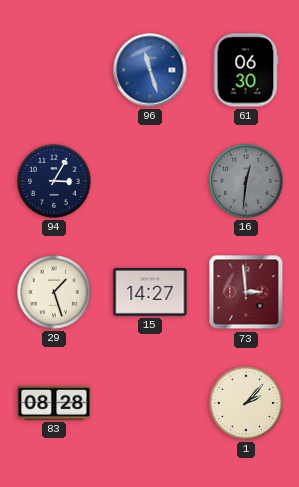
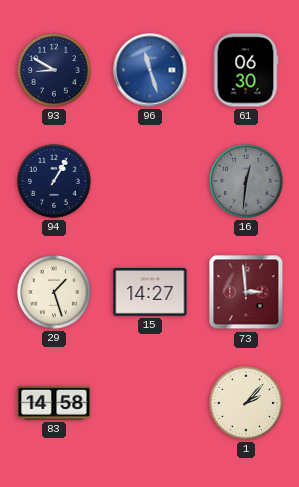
93: none -> 8:50 (55, 71)
94: 3:05 -> 1:05 (55, 182)
83: 08:28 -> 14:58 (54, 403)
